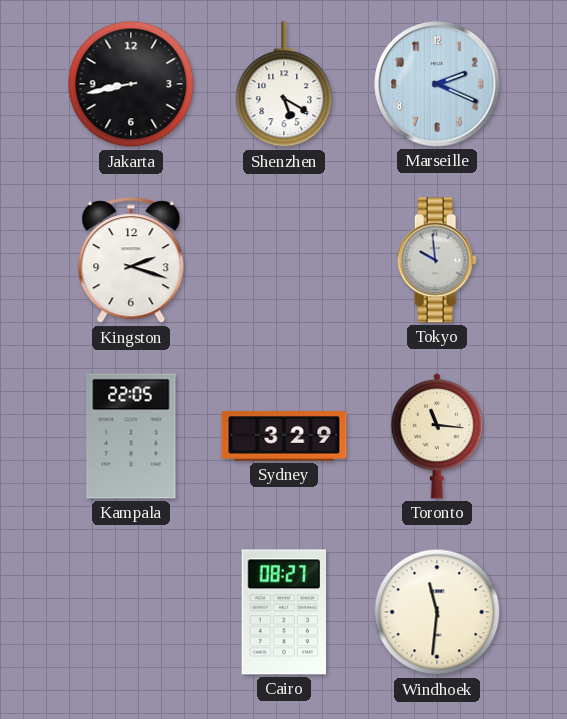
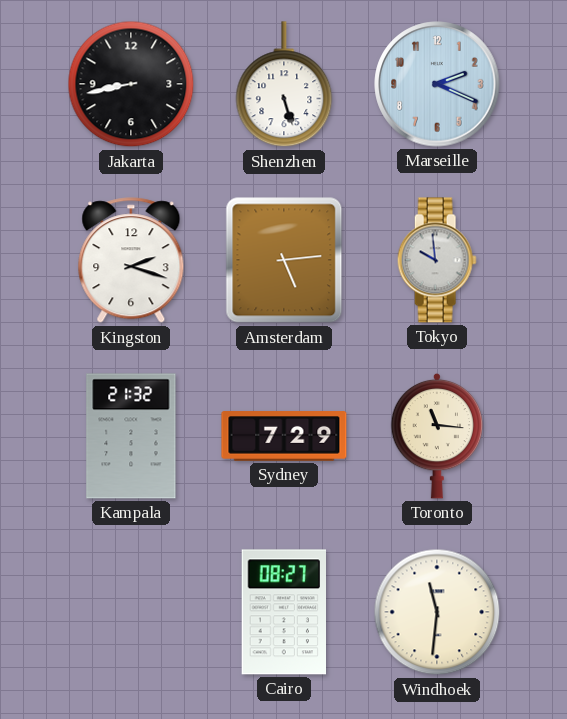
Shenzhen: 5:20 -> 5:27 (284, 85)
Amsterdam: none -> 5:14 (284, 260)
Kampala: 22:05 -> 21:32 (131, 436)
Sydney: 3:29 -> 7:29 (284, 436)
